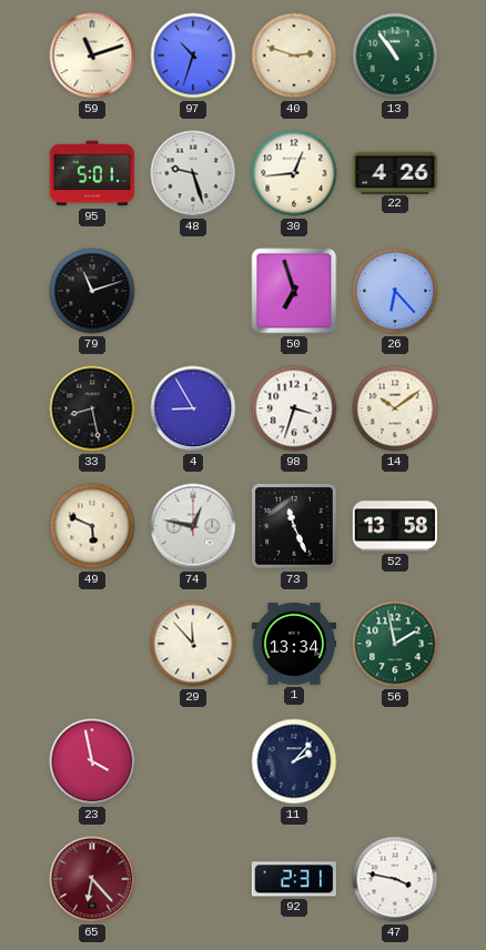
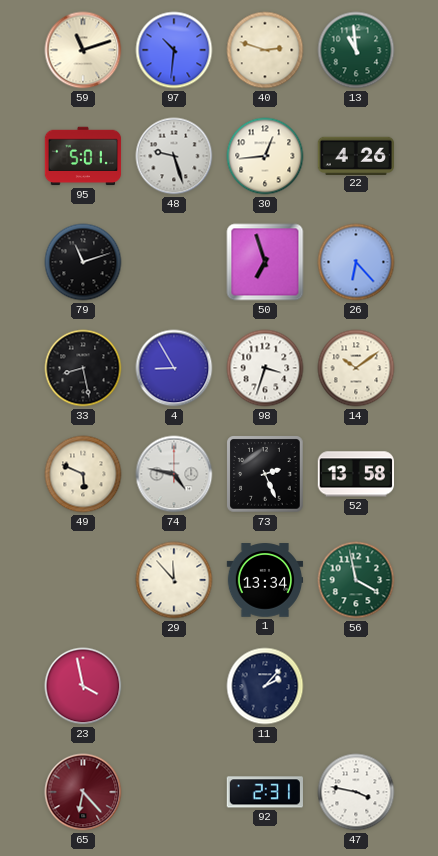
97: 10:33 -> 10:31 (174, 50)
13: 10:54 -> 10:59 (356, 50)
74: 12:47 -> 4:47 (174, 474)
73: 11:26 -> 2:26 (265, 474)
56: 1:58 -> 3:58 (356, 580)
